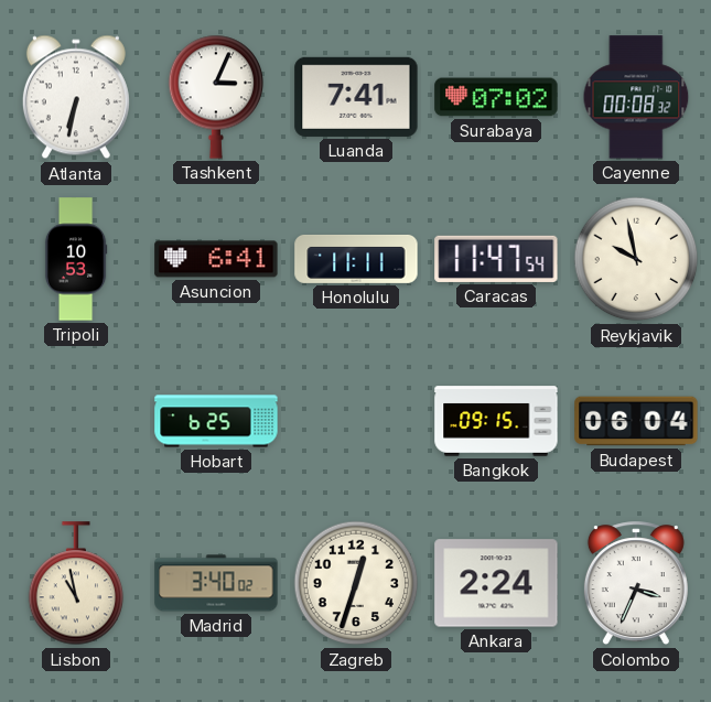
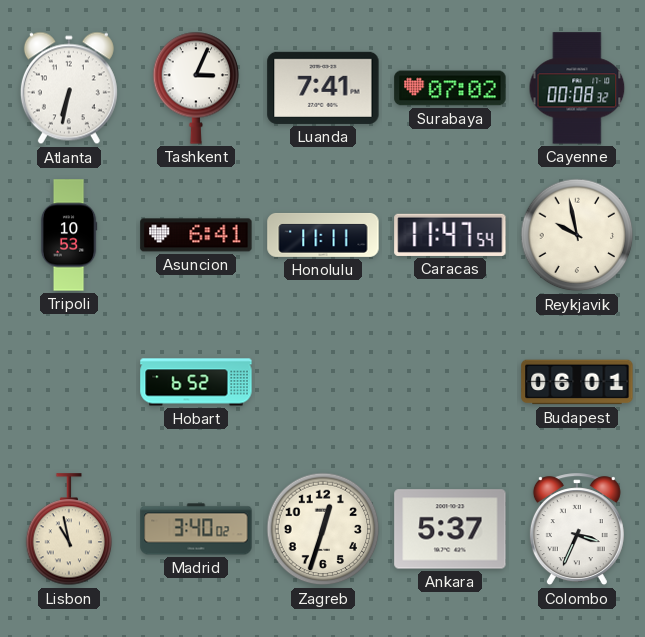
Hobart: 6:25 -> 6:52 (196, 382)
Bangkok: 09:15 -> none (496, 421)
Budapest: 06:04 -> 06:01 (577, 382)
Ankara: 2:24 -> 5:37 (450, 529)
